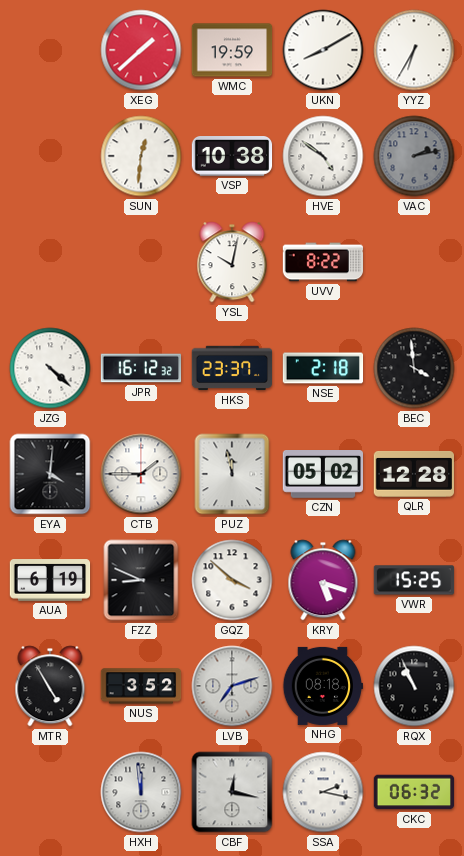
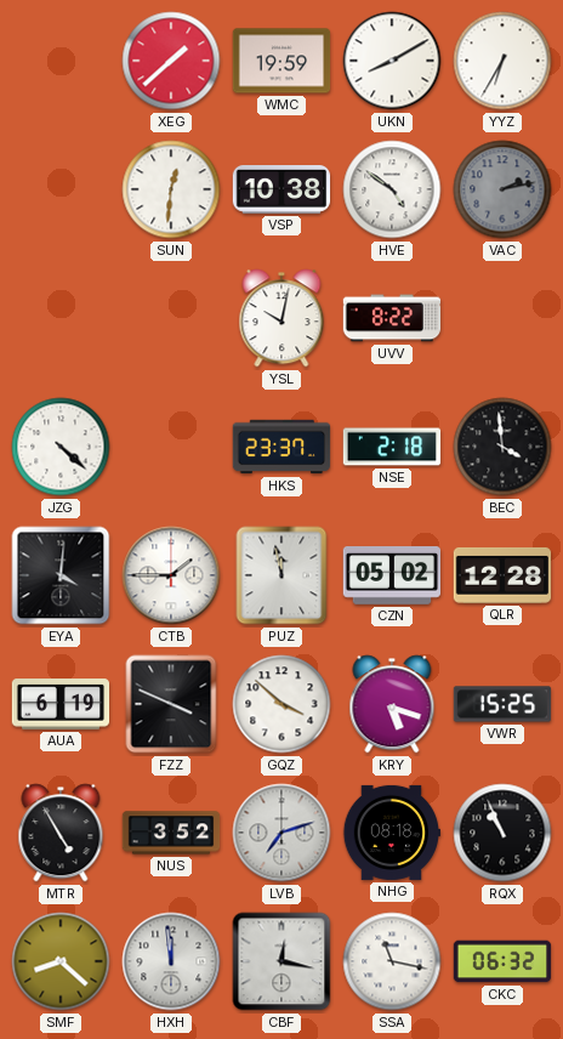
JPR: 16:12 -> none (141, 368)
FZZ: 8:49 -> 3:49 (171, 704)
SMF: none -> 8:22 (61, 961)
SSA: 2:17 -> 11:17 (392, 961)
